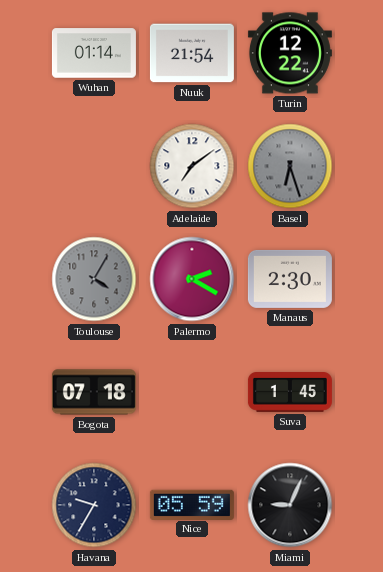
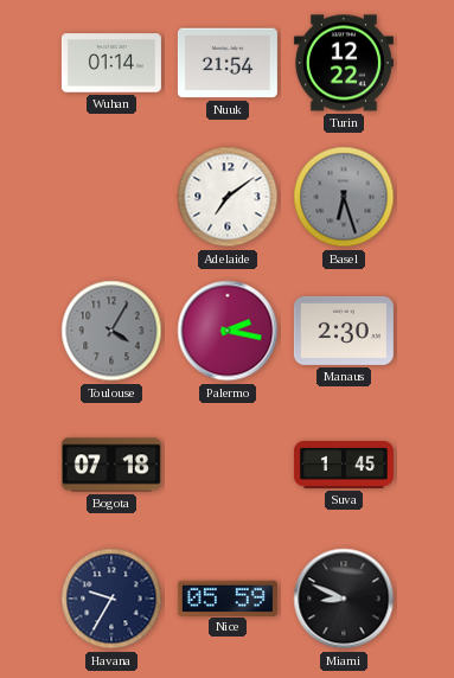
Palermo: 2:20 -> 2:17 (228, 331)
Miami: 9:04 -> 8:49 (344, 599)
